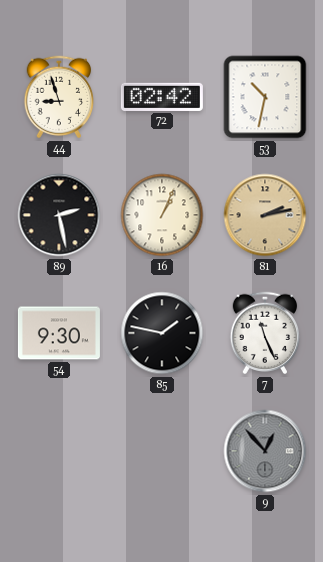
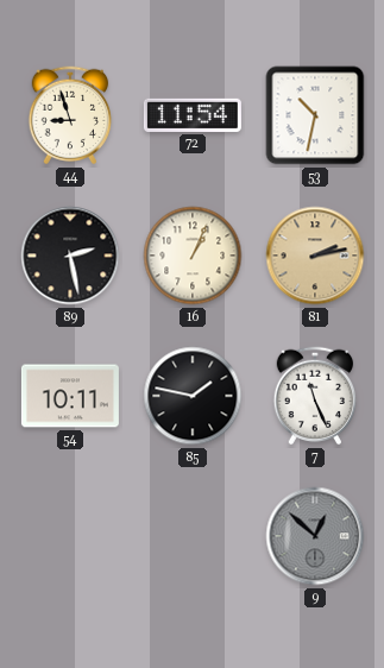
72: 02:42 -> 11:54 (193, 115)
54: 9:30 -> 10:11 (70, 396)
9: 12:53 -> 12:52 (315, 536)
